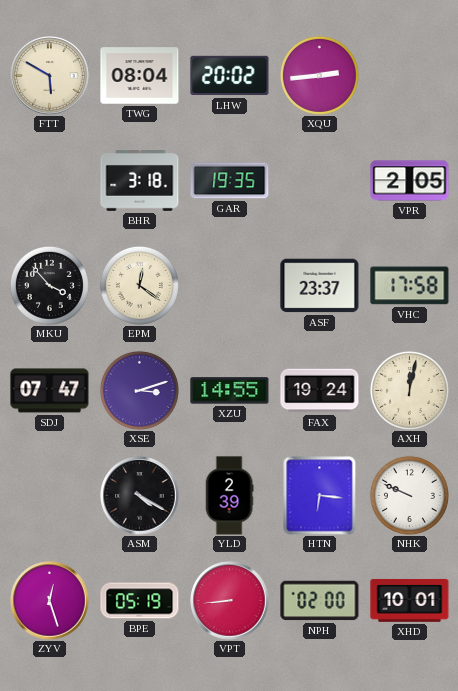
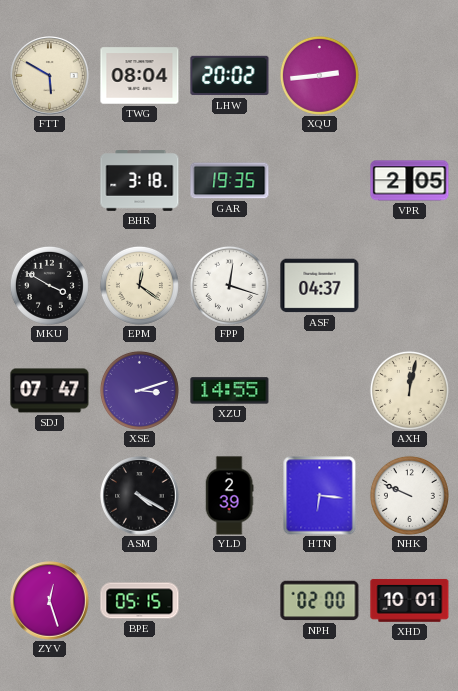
MKU: 3:53 -> 3:50 (49, 285)
FPP: none -> 12:18 (229, 285)
ASF: 23:37 -> 04:37 (320, 286)
VHC: 17:58 -> none (410, 286)
FAX: 19:24 -> none (320, 391)
BPE: 05:19 -> 05:15 (140, 601)
VPT: 8:44 -> none (230, 601)
